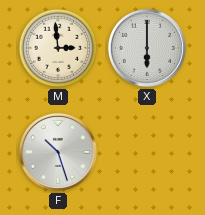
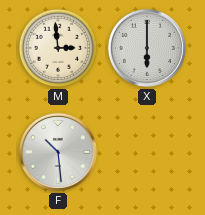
F: 10:27 -> 10:29 (58, 152)
